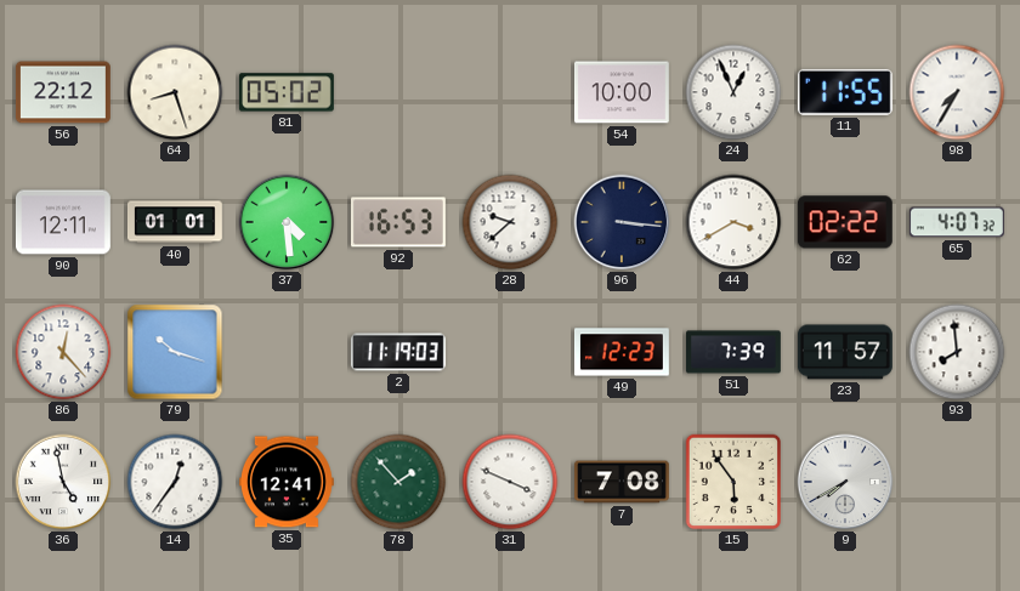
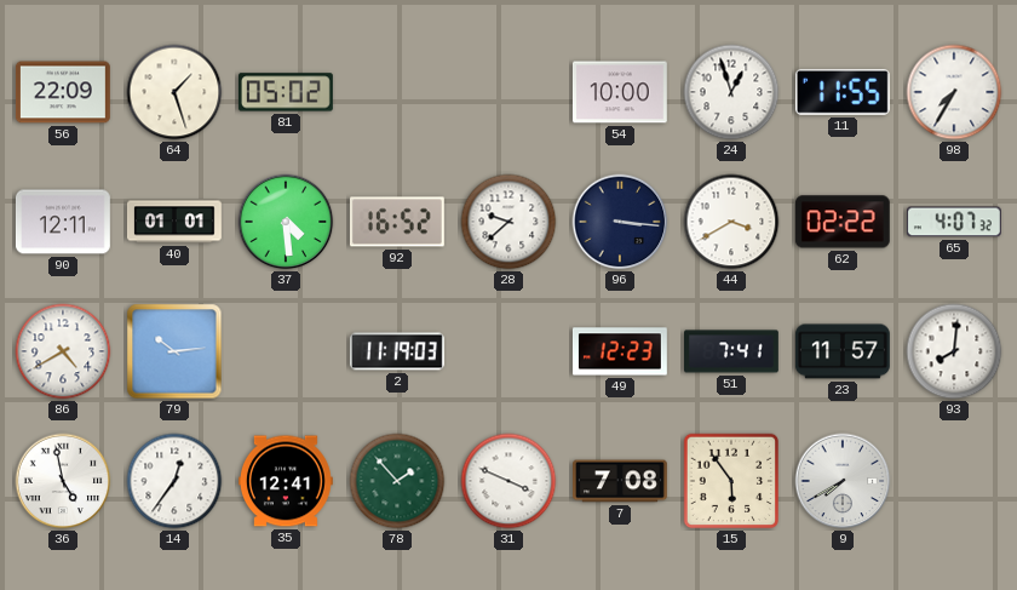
56: 22:12 -> 22:09 (63, 92)
64: 8:27 -> 1:27 (174, 92)
24: 12:56 -> 12:57 (731, 92)
92: 16:53 -> 16:52 (397, 222)
86: 12:23 -> 4:40 (63, 351)
79: 10:18 -> 10:14 (174, 351)
51: 7:39 -> 7:41 (732, 351)
93: 7:59 -> 8:01 (954, 351)
